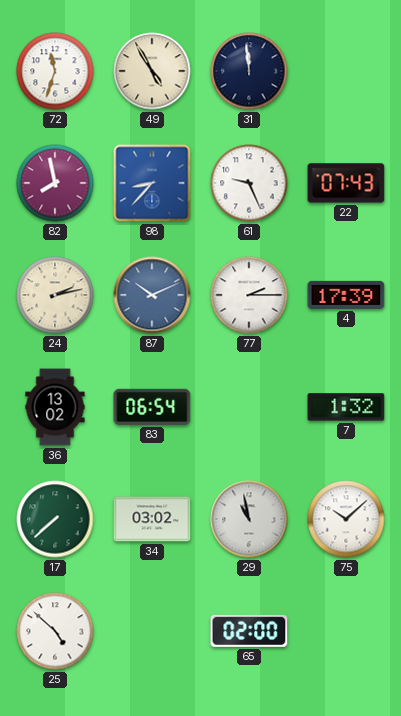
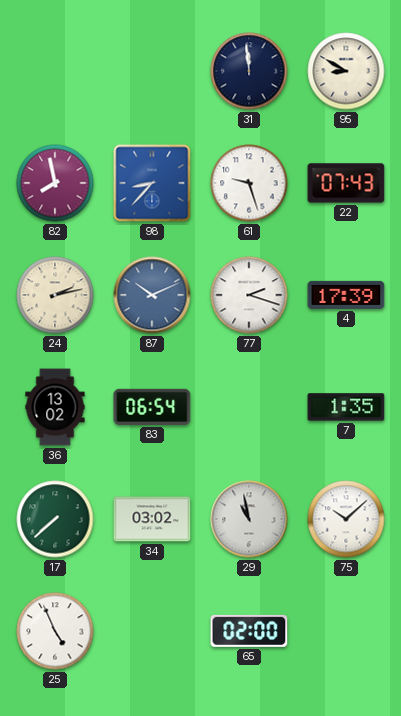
72: 11:33 -> none (55, 71)
49: 4:55 -> none (152, 71)
95: none -> 8:50 (346, 71)
61: 9:26 -> 9:27 (249, 183)
77: 2:15 -> 2:18 (249, 295)
7: 1:32 -> 1:35 (346, 407)
25: 4:52 -> 4:56 (55, 631)
